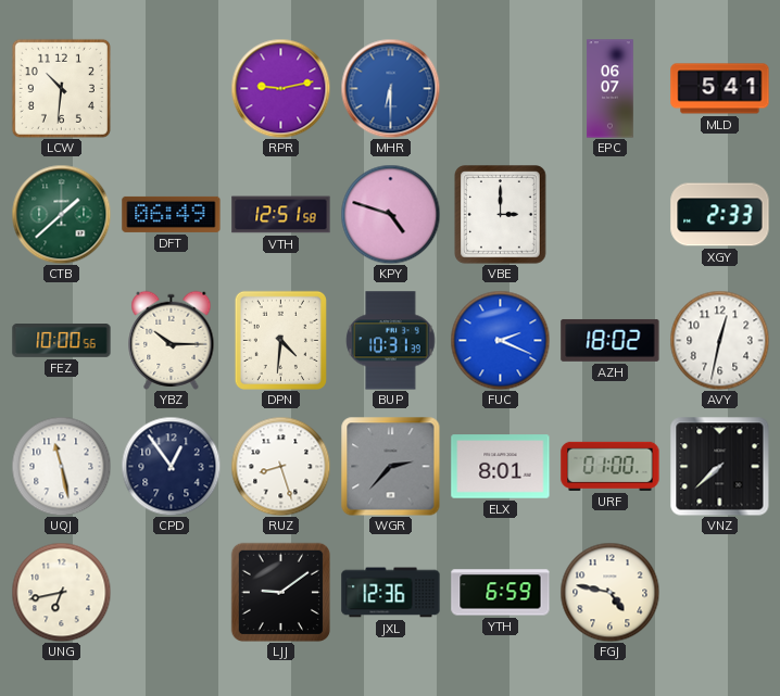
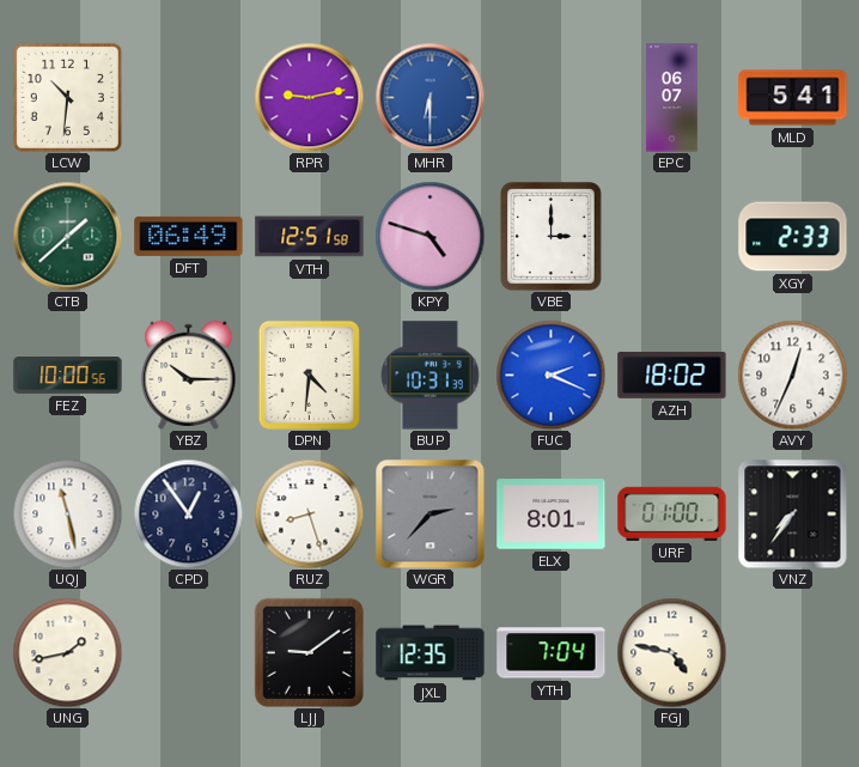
AVY: 12:32 -> 12:34 (792, 375)
VNZ: 7:38 -> 7:36 (792, 513)
UNG: 6:43 -> 1:43 (67, 652)
JXL: 12:36 -> 12:35 (431, 653)
YTH: 6:59 -> 7:04 (552, 653)
